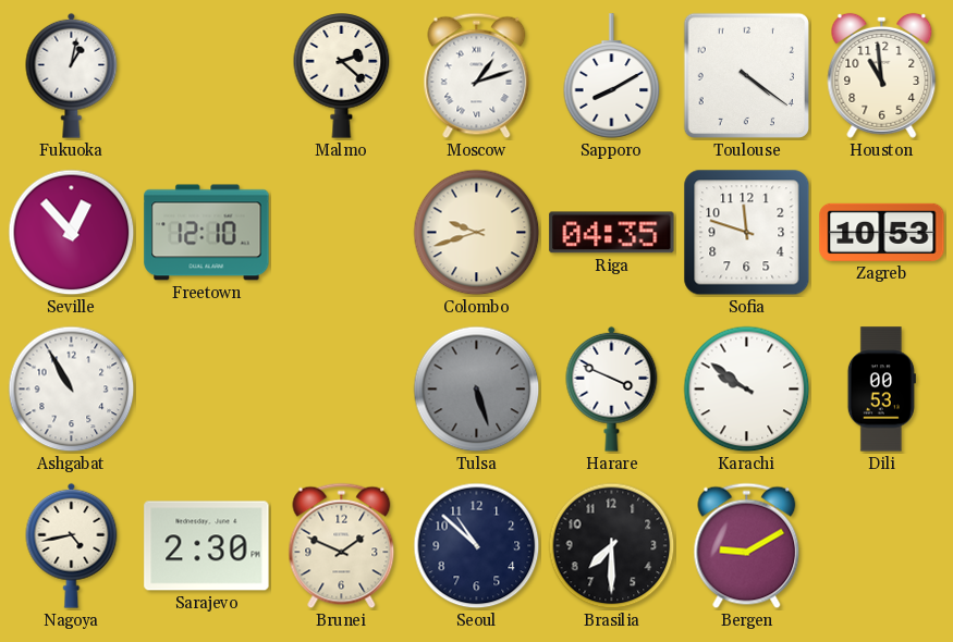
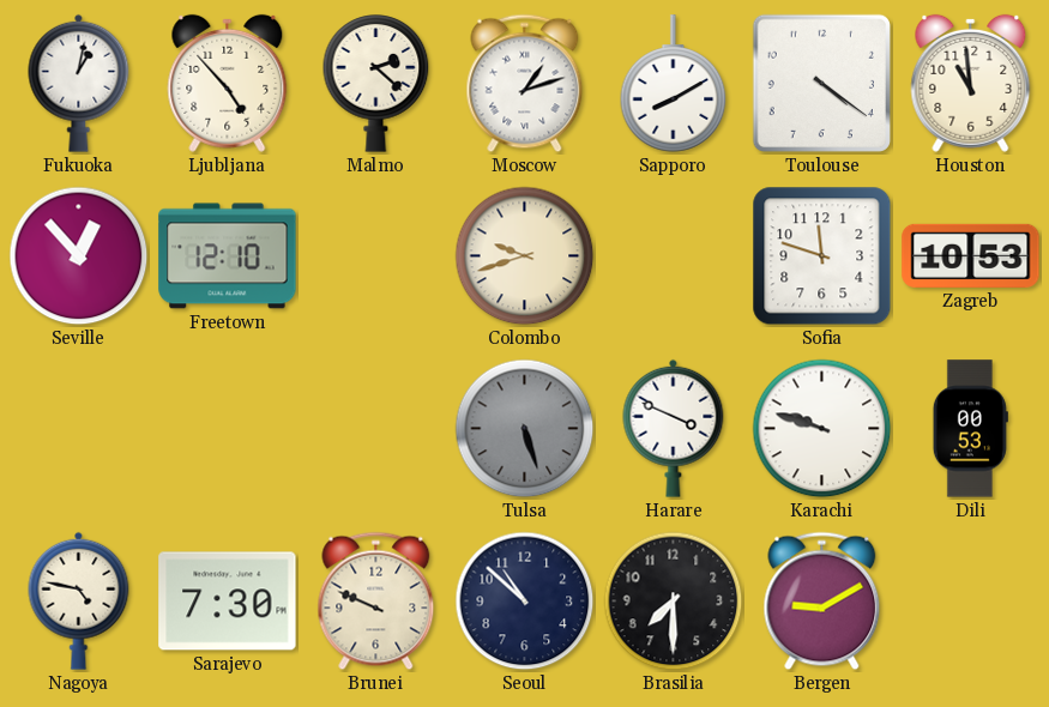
Ljubljana: none -> 4:53 (228, 83)
Riga: 04:35 -> none (612, 233)
Ashgabat: 10:55 -> none (72, 390)
Karachi: 9:51 -> 9:48 (822, 429)
Nagoya: 4:43 -> 4:47 (79, 600)
Sarajevo: 2:30 -> 7:30 (228, 602)
Brunei: 1:49 -> 9:49 (376, 602)
